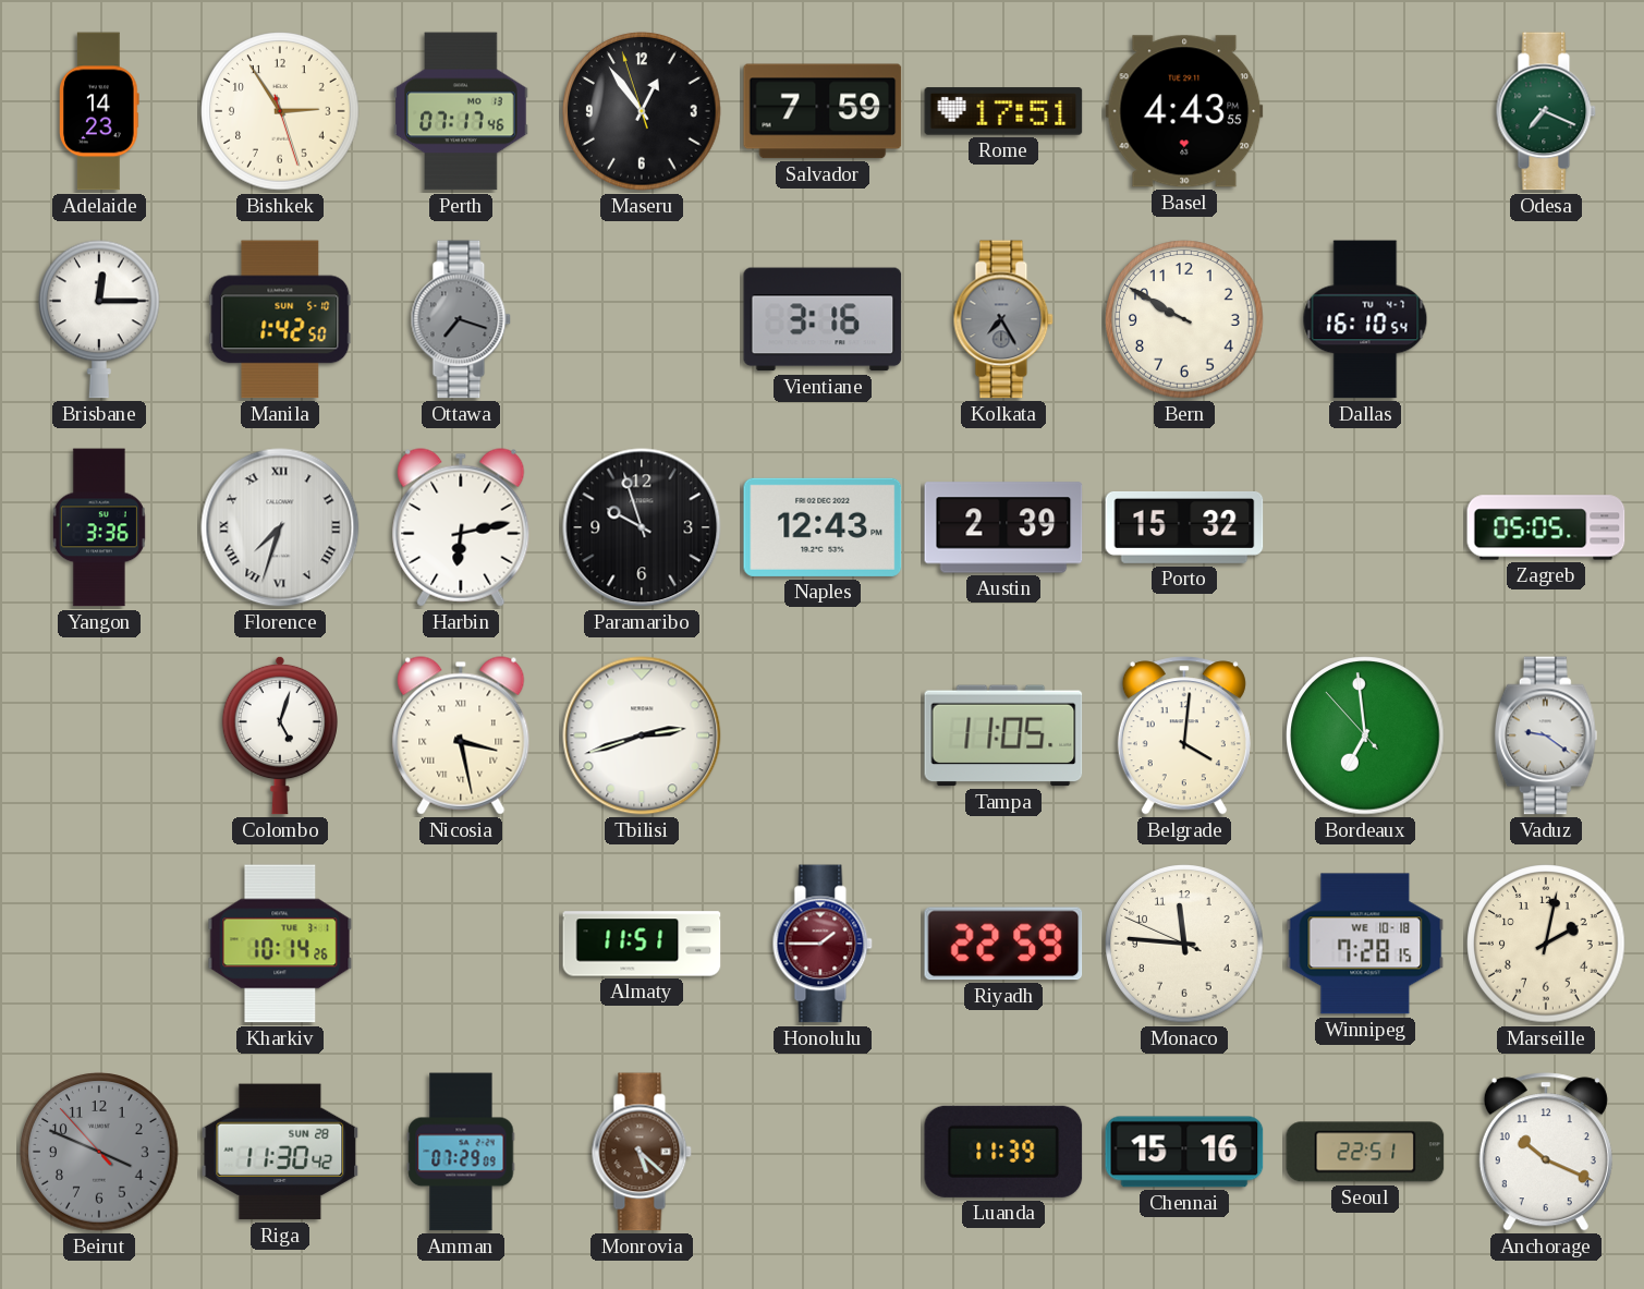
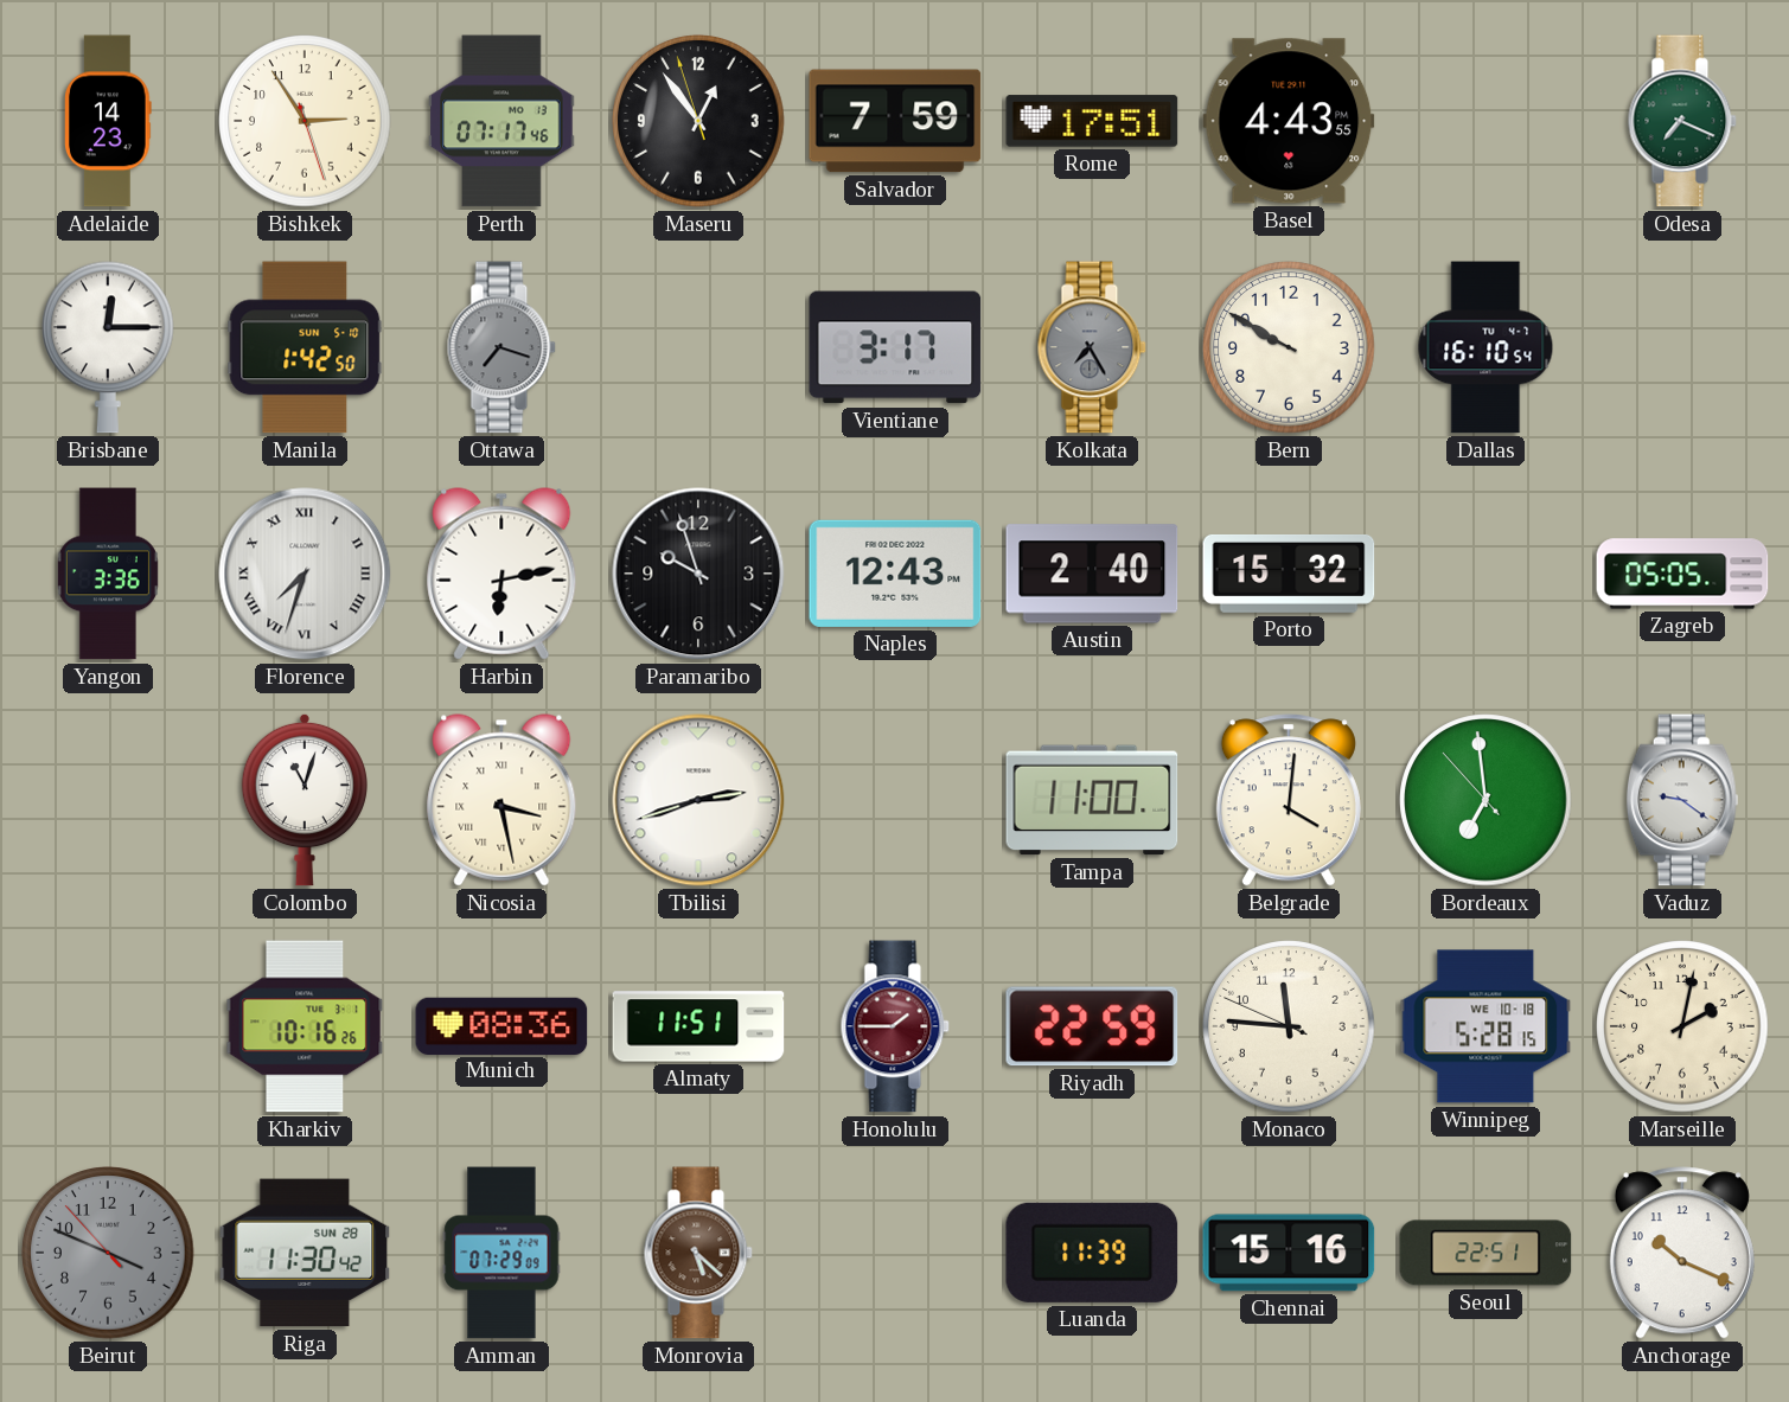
Vientiane: 3:16 -> 3:17 (895, 347)
Austin: 2:39 -> 2:40 (1092, 574)
Colombo: 5:03 -> 11:03 (305, 800)
Tampa: 11:05 -> 11:00 (1092, 800)
Kharkiv: 10:14 -> 10:16 (305, 1026)
Munich: none -> 08:36 (501, 1025)
Winnipeg: 7:28 -> 5:28 (1485, 1026)
